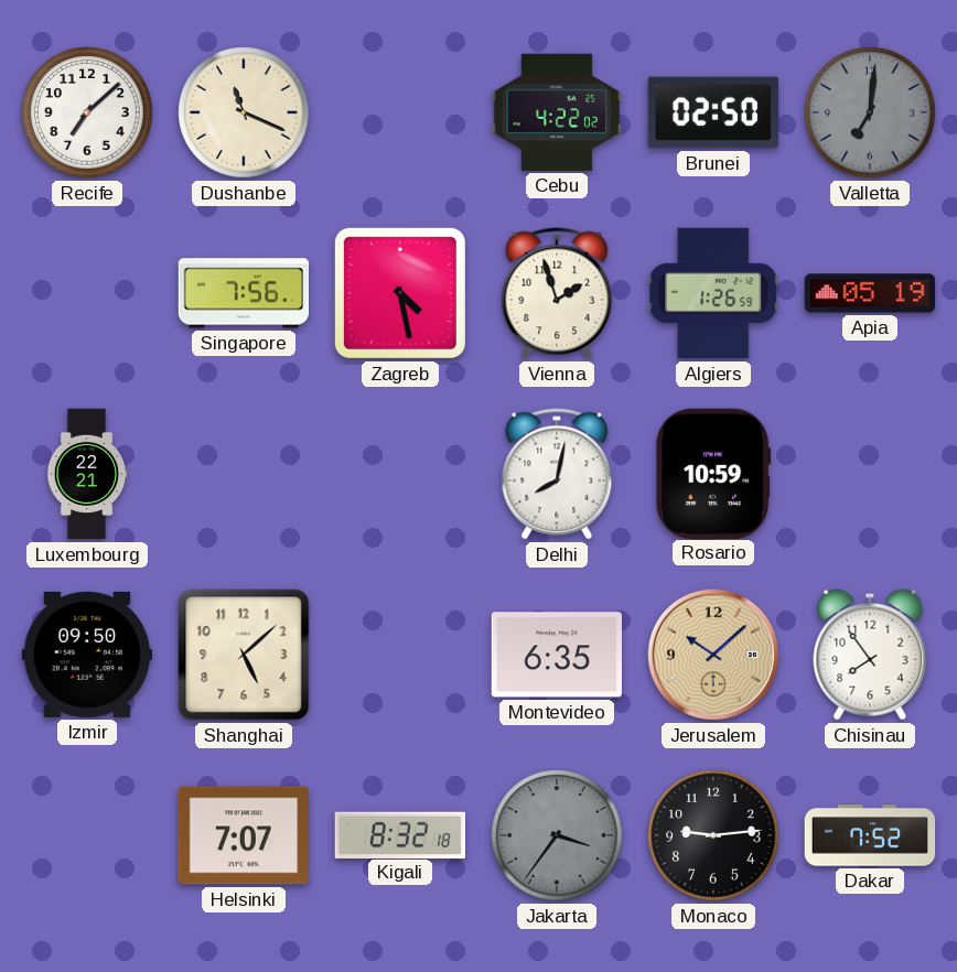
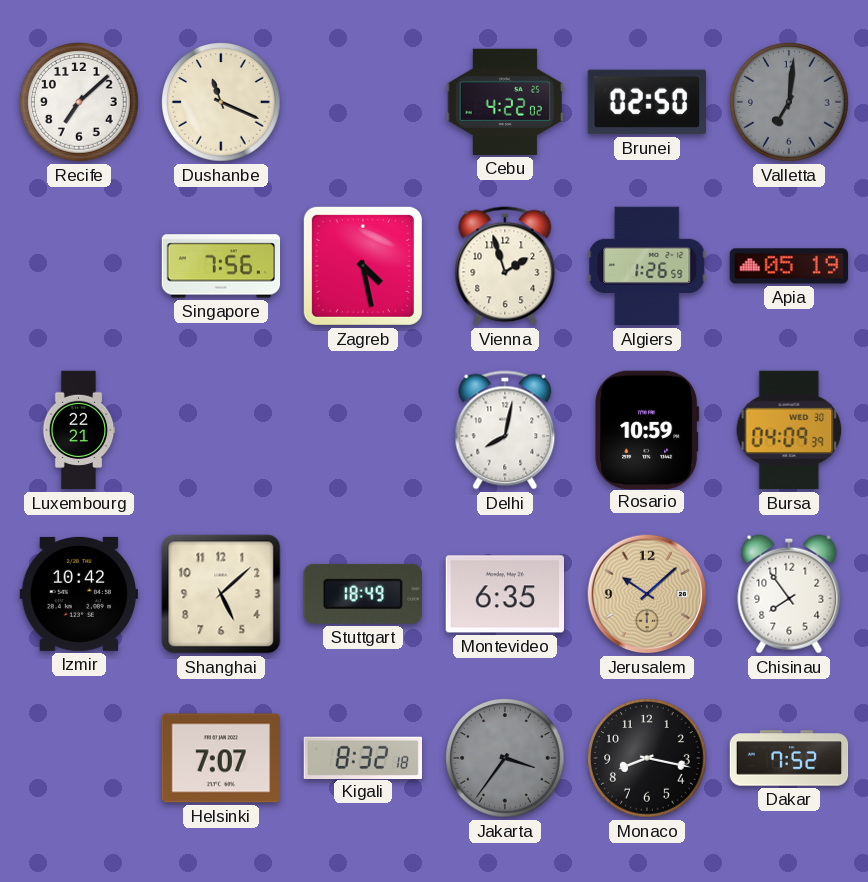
Bursa: none -> 04:09 (789, 430)
Izmir: 09:50 -> 10:42 (79, 594)
Stuttgart: none -> 18:49 (363, 594)
Monaco: 9:14 -> 8:17 (647, 758)
